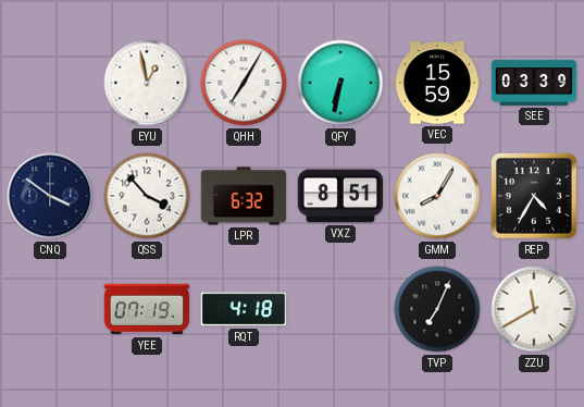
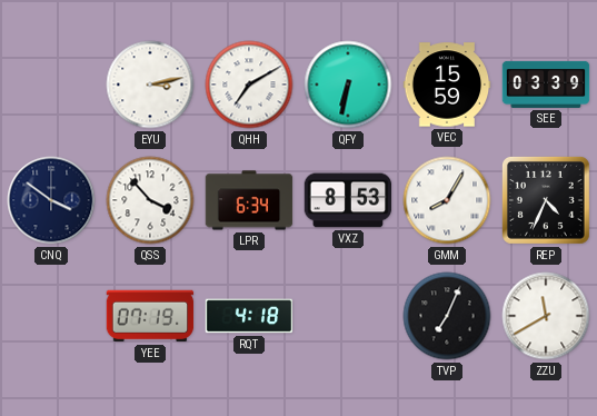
EYU: 12:58 -> 3:13 (150, 85)
QHH: 7:05 -> 7:10 (249, 85)
LPR: 6:32 -> 6:34 (249, 200)
VXZ: 8:51 -> 8:53 (348, 200)
REP: 4:35 -> 4:34 (546, 200)
